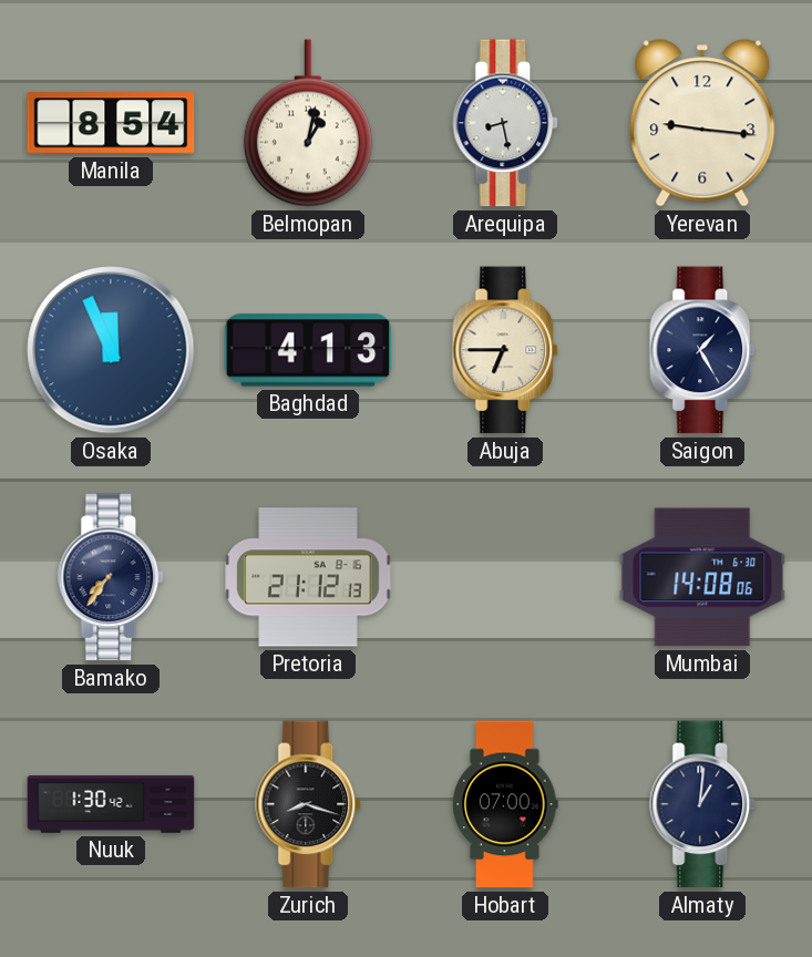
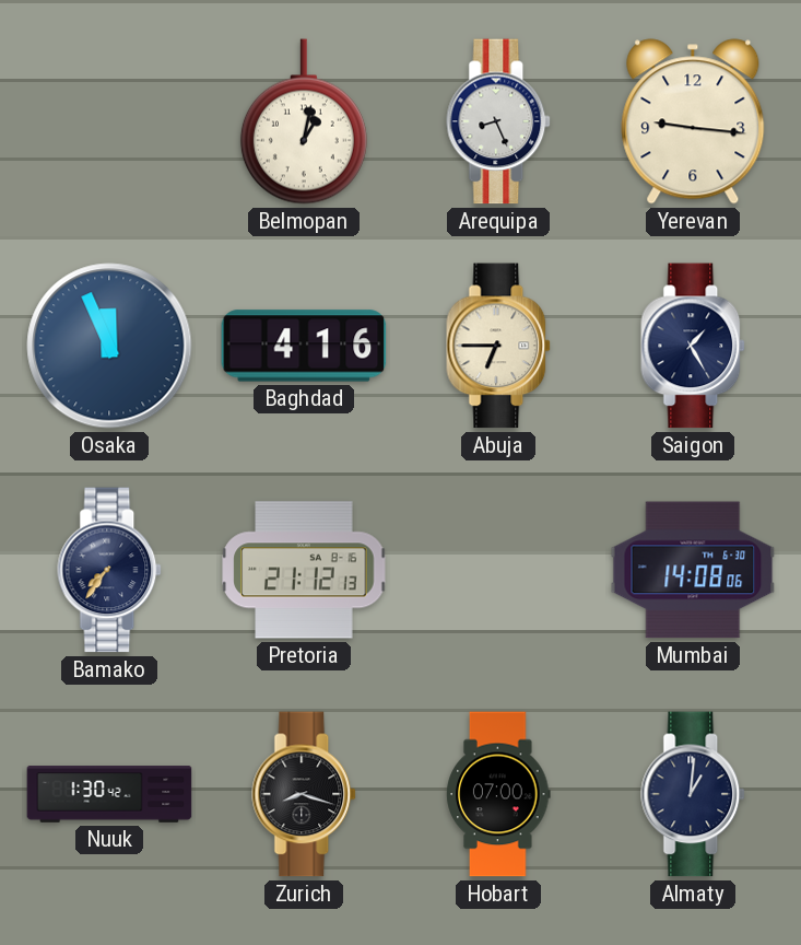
Manila: 8:54 -> none (111, 123)
Arequipa: 8:28 -> 8:26 (499, 121)
Baghdad: 4:13 -> 4:16 (304, 346)
